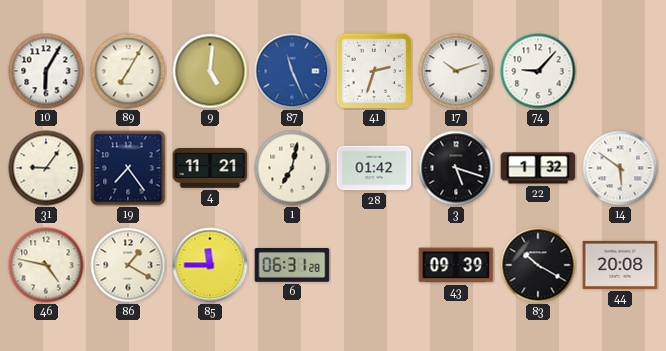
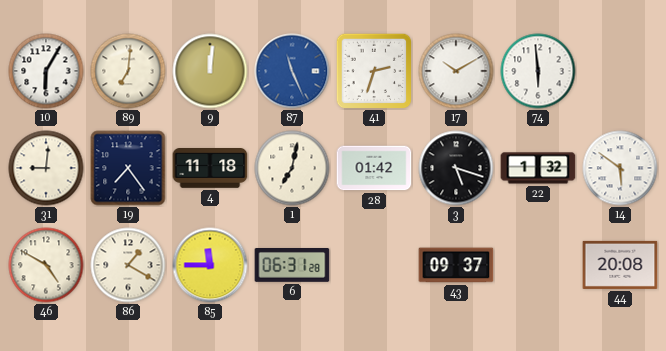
89: 7:05 -> 7:01 (128, 71)
9: 5:01 -> 12:01 (210, 71)
17: 10:12 -> 10:10 (456, 71)
74: 9:07 -> 5:59 (538, 71)
31: 9:06 -> 9:01 (46, 168)
4: 11:21 -> 11:18 (210, 168)
46: 4:47 -> 4:50 (46, 265)
43: 09:39 -> 09:37 (456, 265)
83: 10:20 -> none (538, 265)
